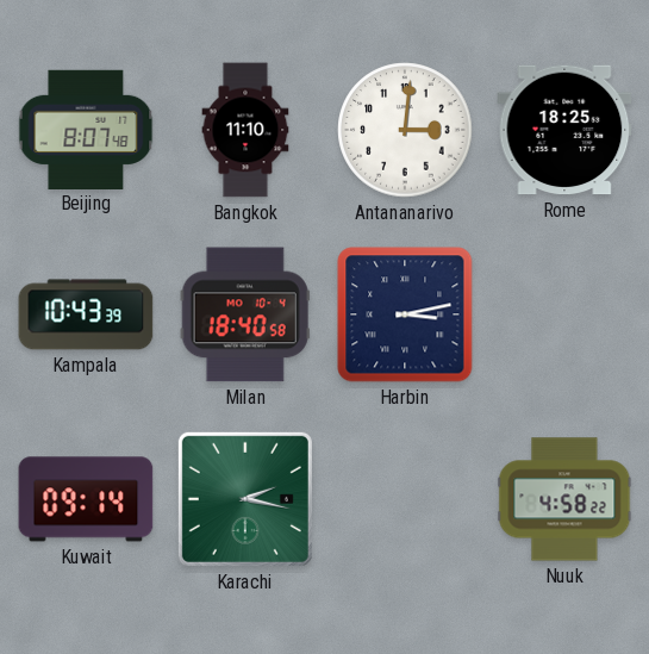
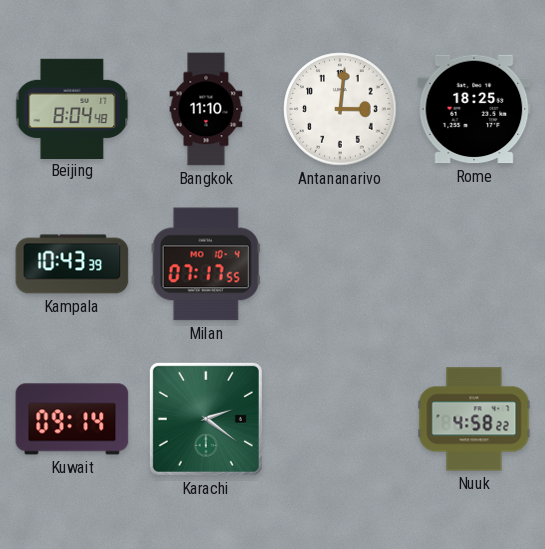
Beijing: 8:07 -> 8:04 (72, 108)
Milan: 18:40 -> 07:17 (206, 264)
Harbin: 3:13 -> none (405, 314)
Karachi: 2:17 -> 2:21 (206, 419)
